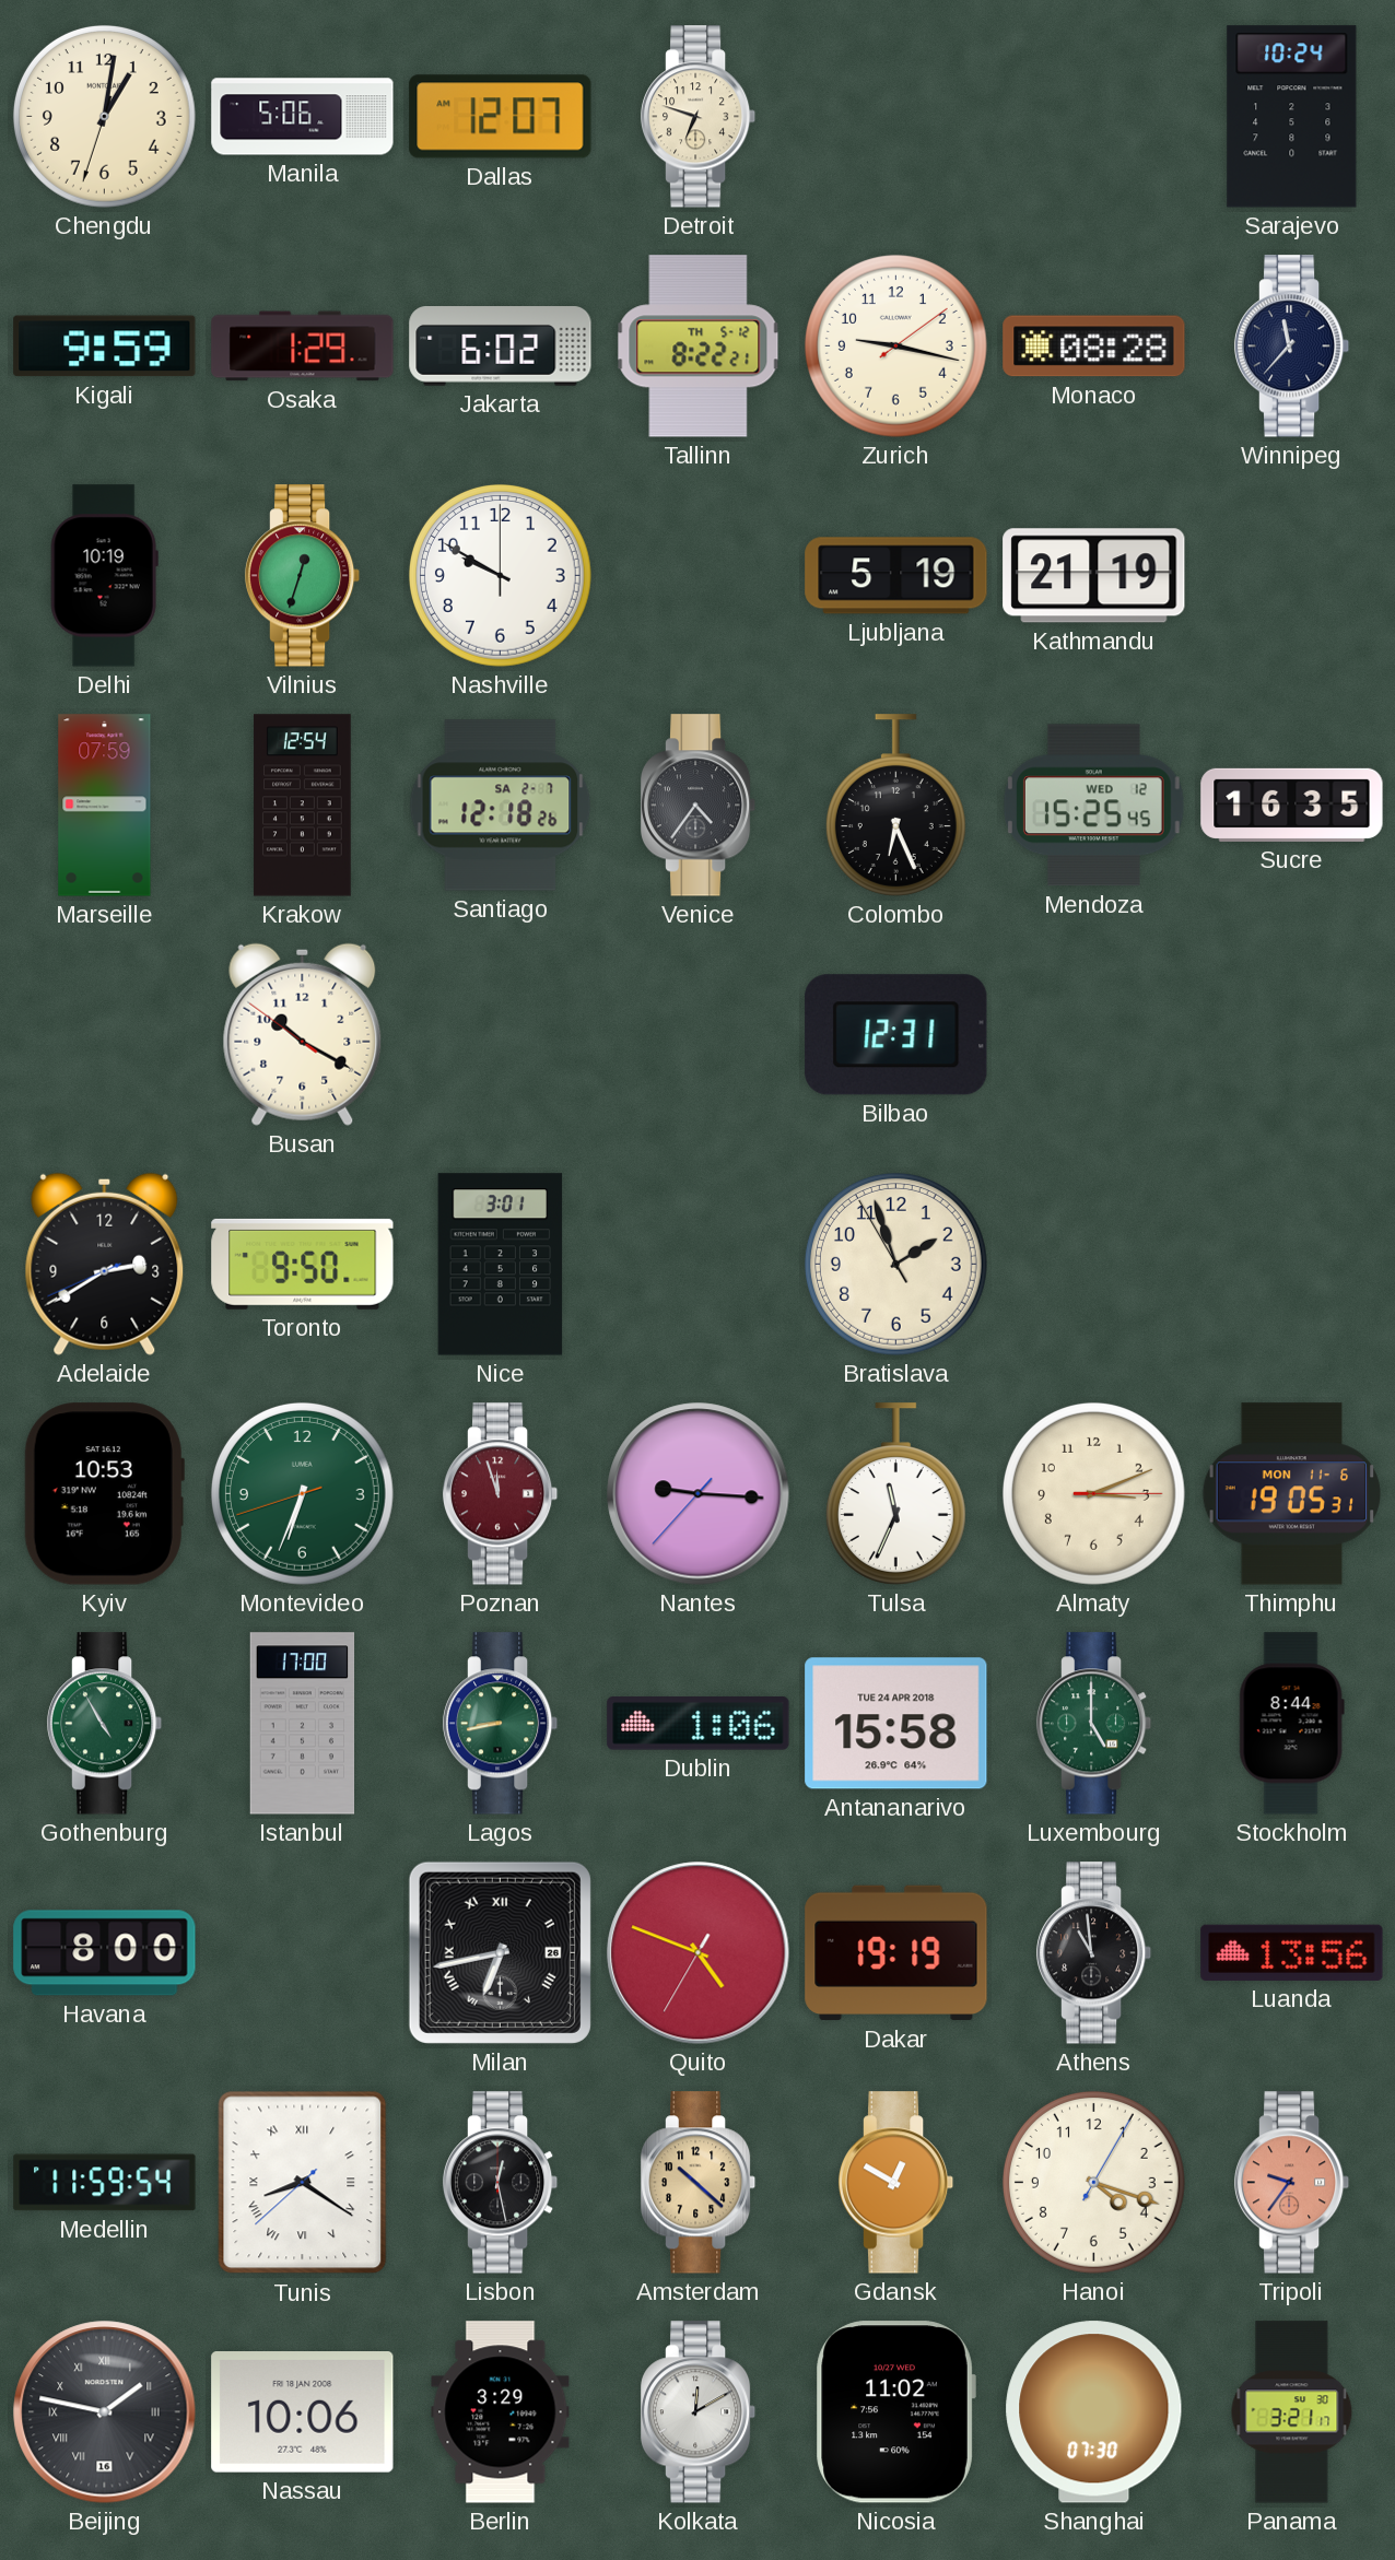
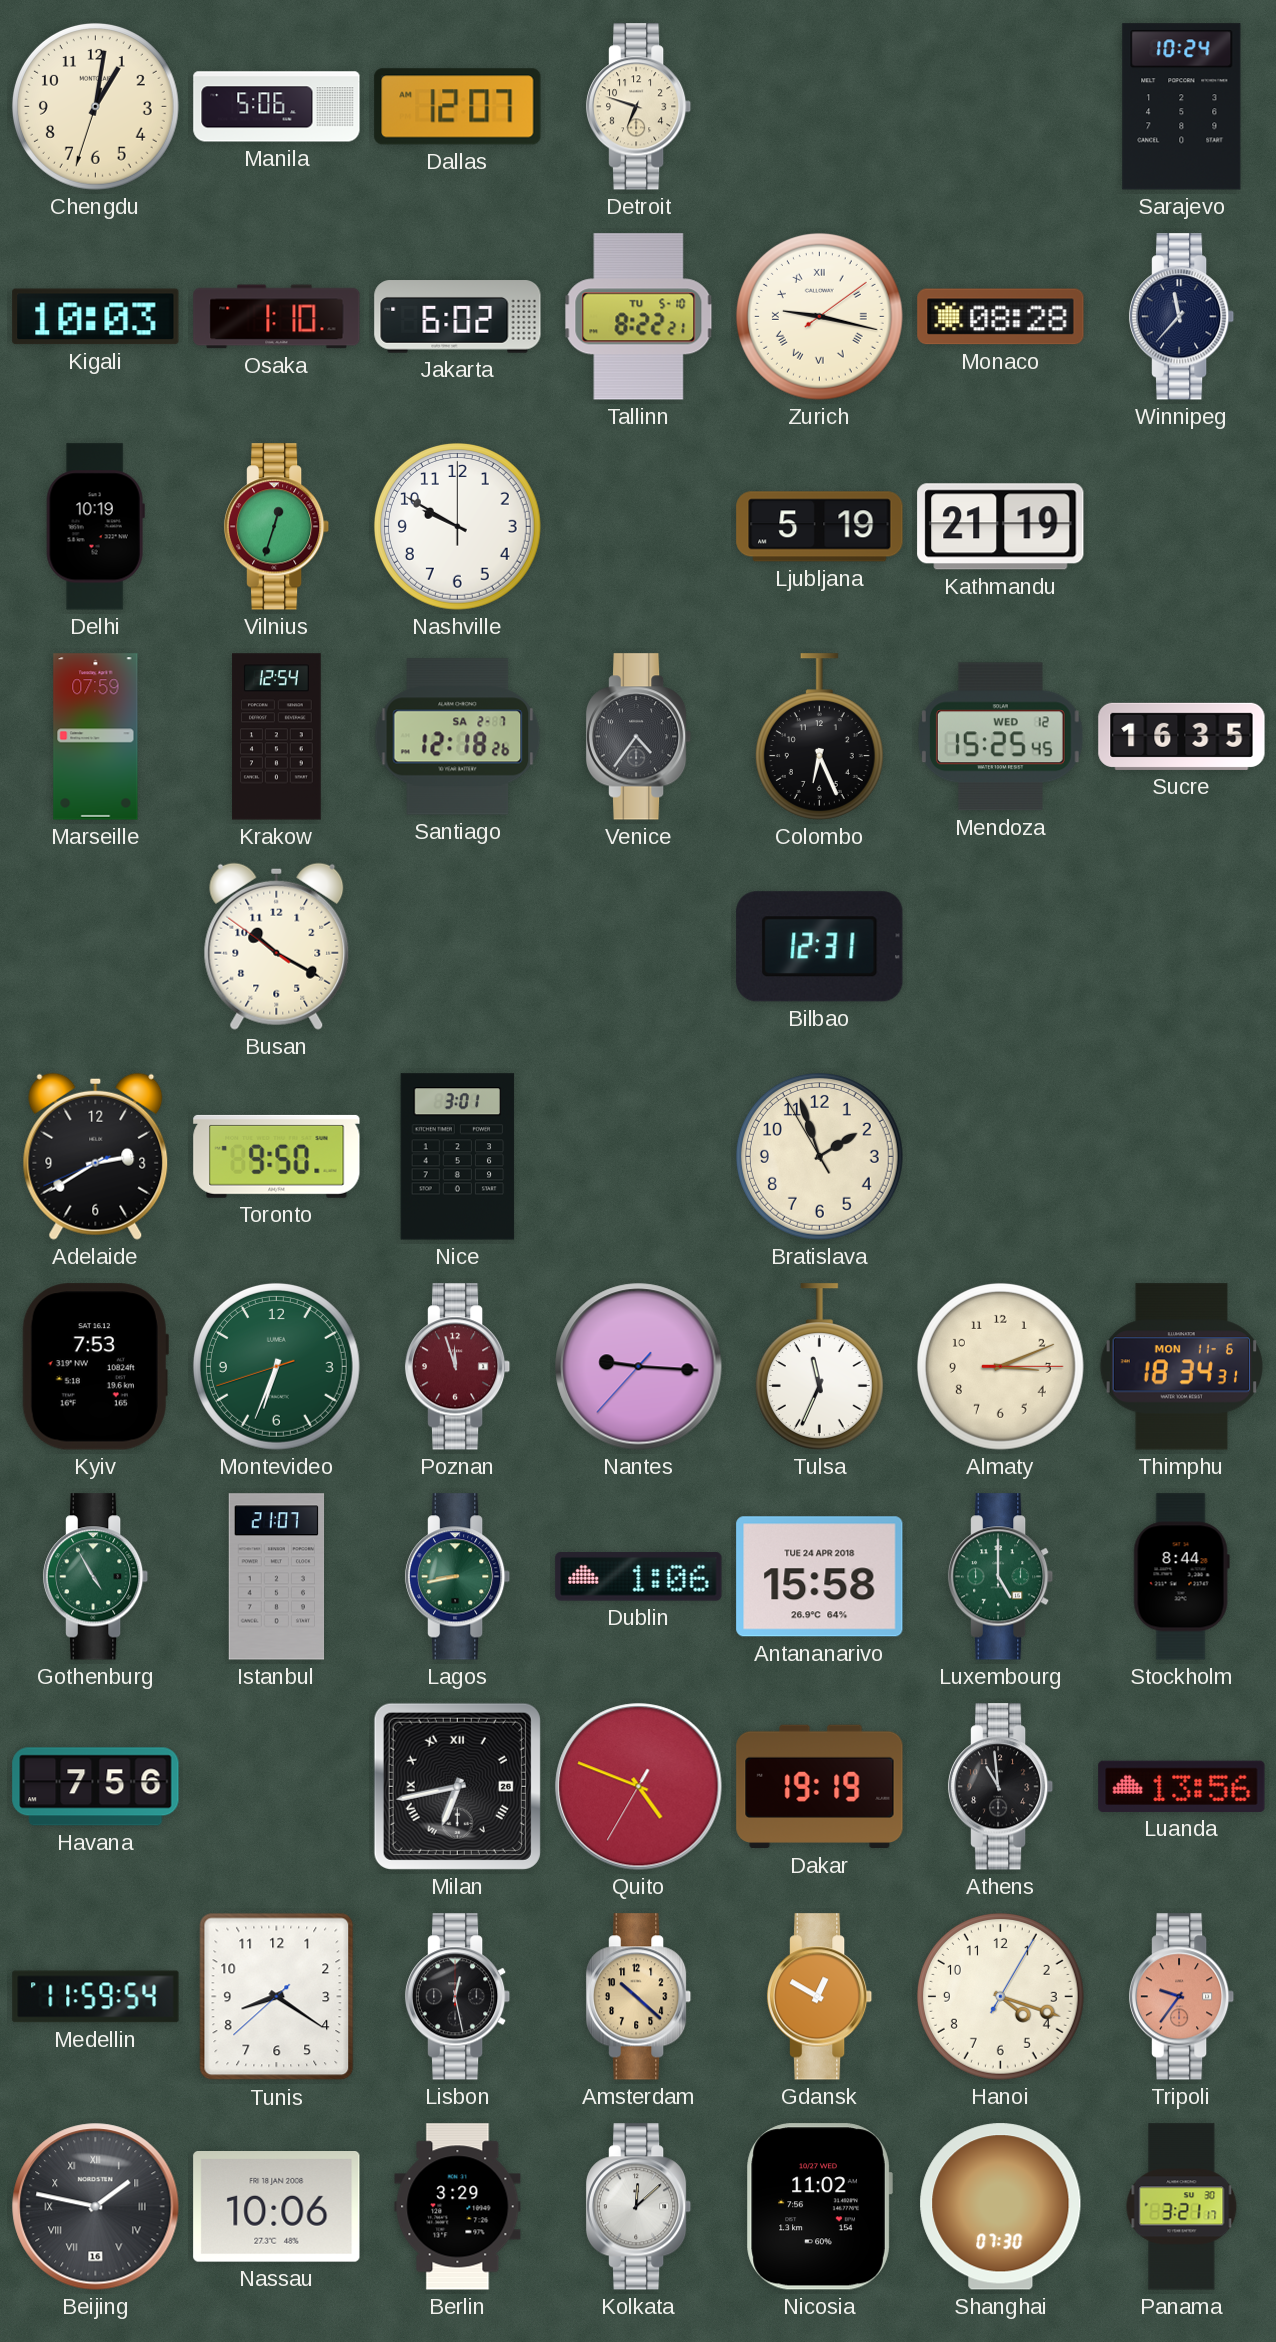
Kigali: 9:59 -> 10:03 (96, 317)
Osaka: 1:29 -> 1:10 (277, 317)
Tallinn date: TH 5-12 -> TU 5-10 (639, 317)
Zurich numerals: Arabic -> Roman (819, 316)
Kyiv: 10:53 -> 7:53 (95, 1367)
Thimphu: 19:05 -> 18:34 (1181, 1367)
Istanbul: 17:00 -> 21:07 (277, 1577)
Havana: 8:00 -> 7:56 (96, 1787)
Tunis numerals: Roman -> Arabic (277, 1997)
Kolkata: 12:10 -> 12:08 (639, 2207)
